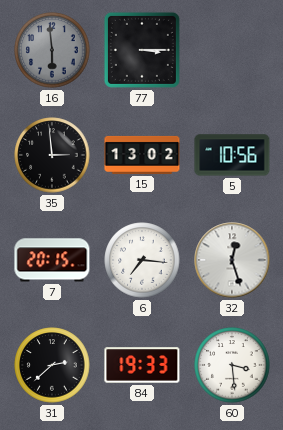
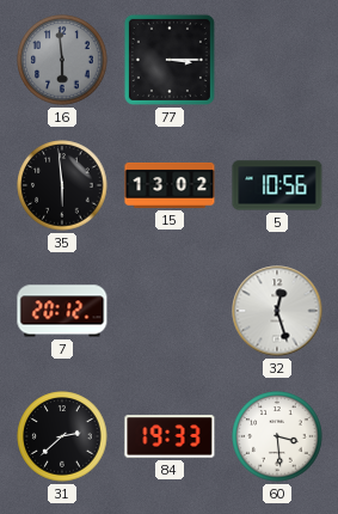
35: 2:59 -> 5:59 (62, 185)
7: 20:15 -> 20:12 (62, 311)
6: 7:16 -> none (142, 260)
